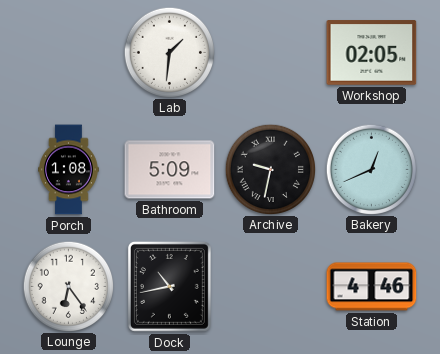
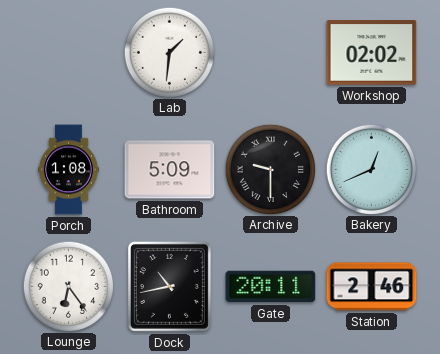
Workshop: 02:05 -> 02:02 (372, 53)
Archive: 9:32 -> 9:30 (270, 169)
Gate: none -> 20:11 (271, 287)
Station: 4:46 -> 2:46 (372, 287)
